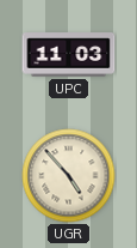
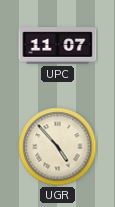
UPC: 11:03 -> 11:07 (58, 46)
